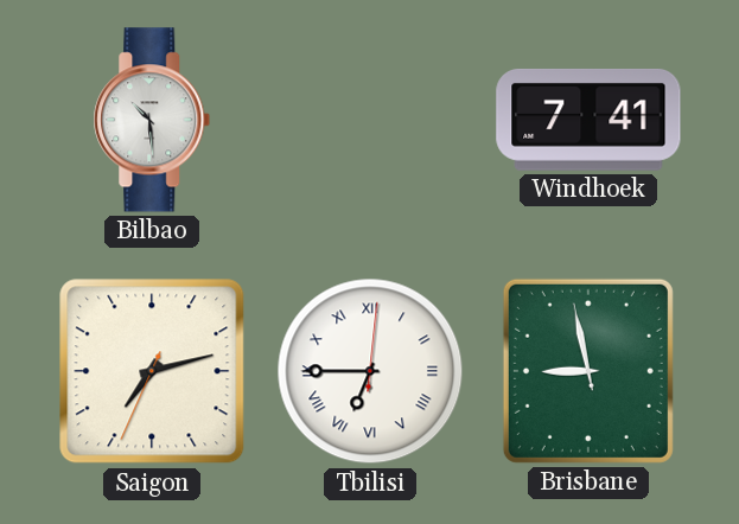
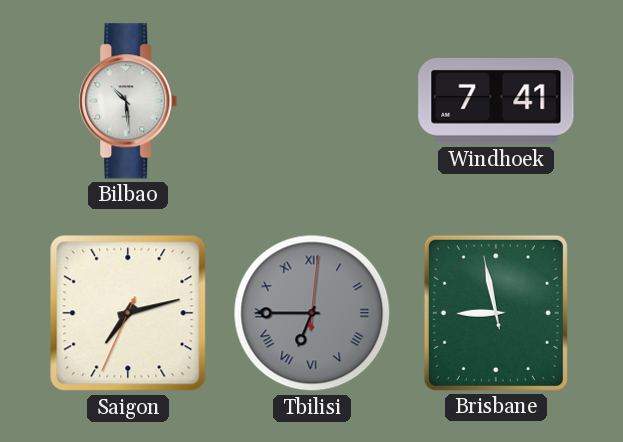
Tbilisi dial: white -> grey (312, 313)
